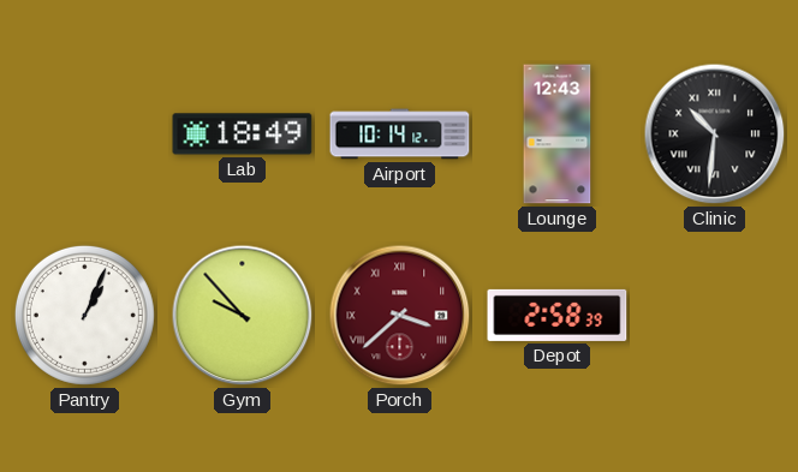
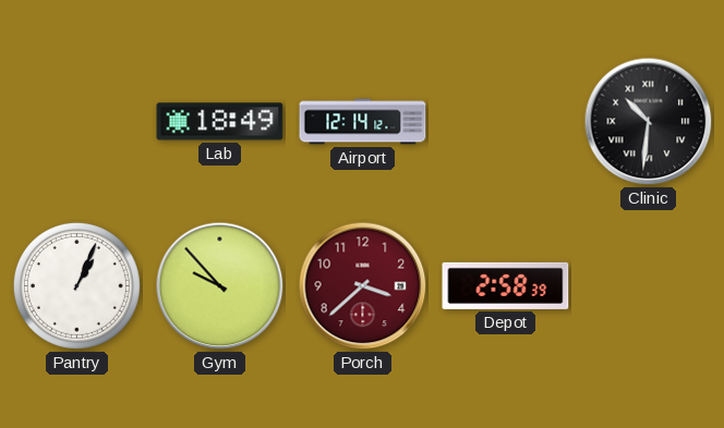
Airport: 10:14 -> 12:14 (363, 122)
Lounge: 12:43 -> none (558, 135)
Porch numerals: Roman -> Arabic (363, 286)
